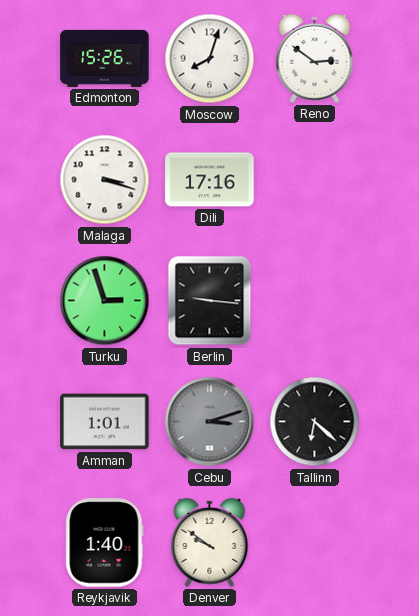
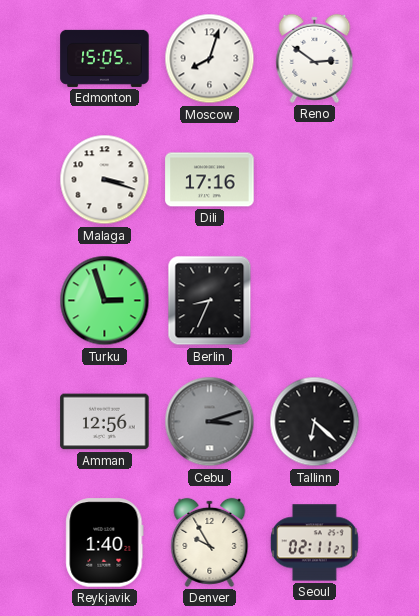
Edmonton: 15:26 -> 15:05 (105, 58)
Berlin: 9:16 -> 8:34 (210, 301)
Amman: 1:01 -> 12:56 (105, 422)
Denver: 9:51 -> 9:55 (210, 542)
Seoul: none -> 02:11 (315, 543)
